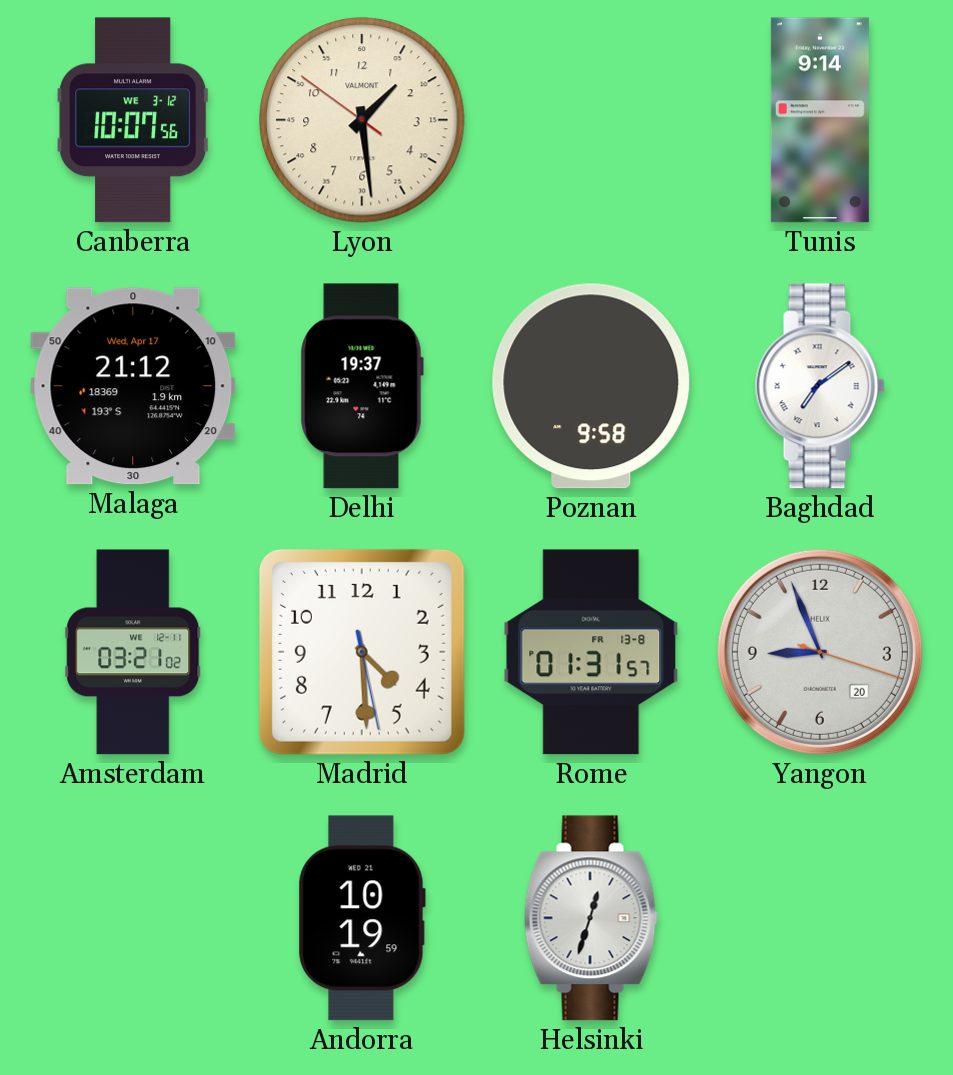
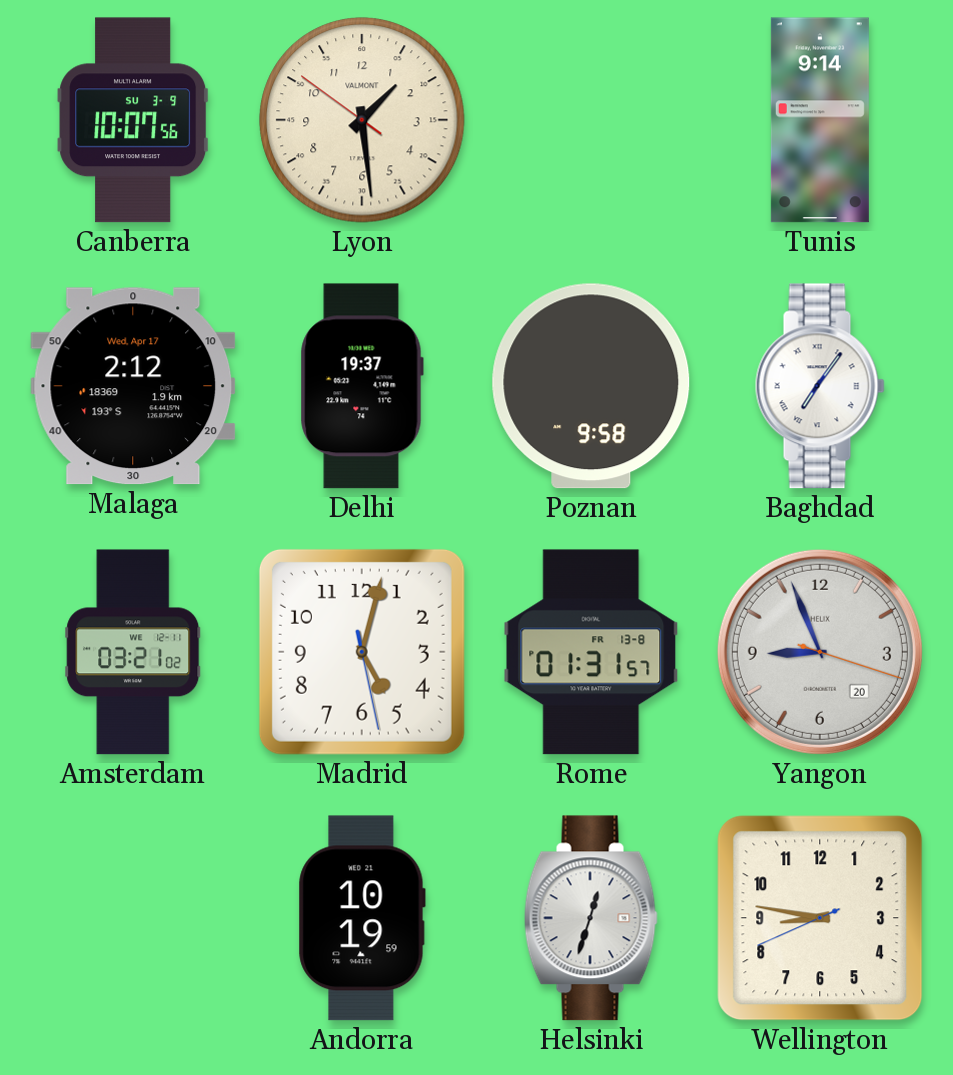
Canberra date: WE 3-12 -> SU 3-9 (133, 120)
Malaga: 21:12 -> 2:12 (133, 386)
Baghdad: 7:09 -> 7:06 (820, 386)
Madrid: 4:29 -> 5:02 (362, 652)
Wellington: none -> 8:46 (820, 918)
